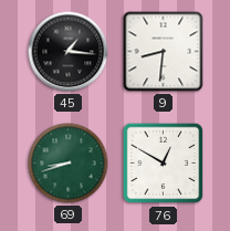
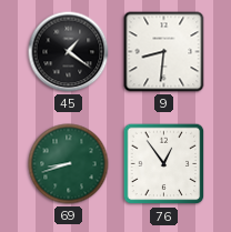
45: 1:16 -> 1:21 (69, 52)
76: 12:50 -> 12:54 (164, 164)
